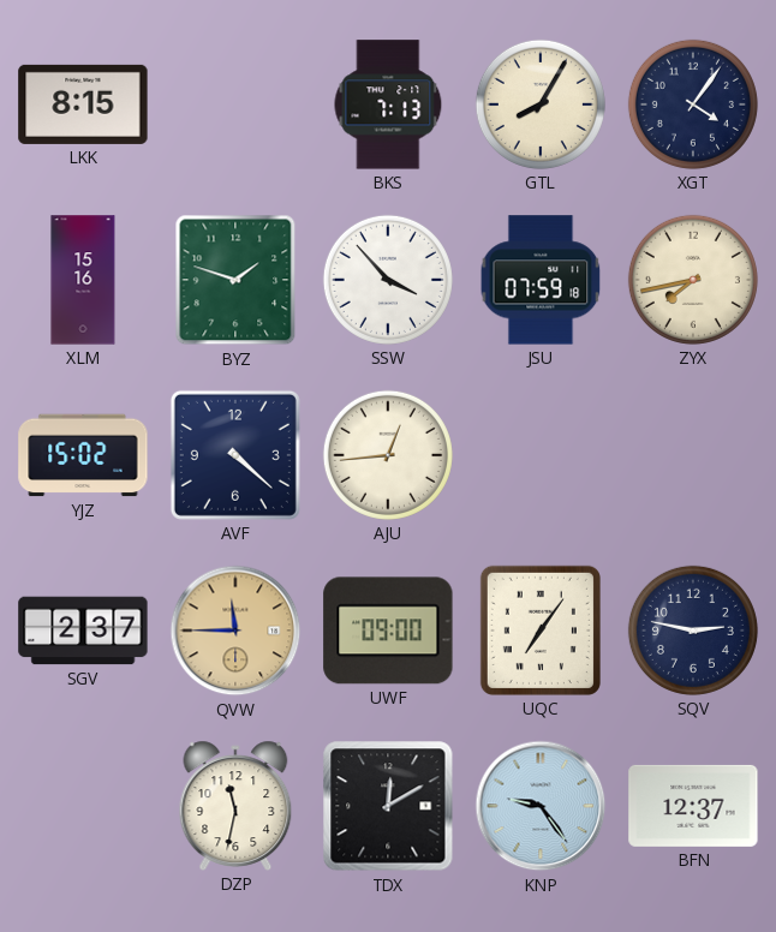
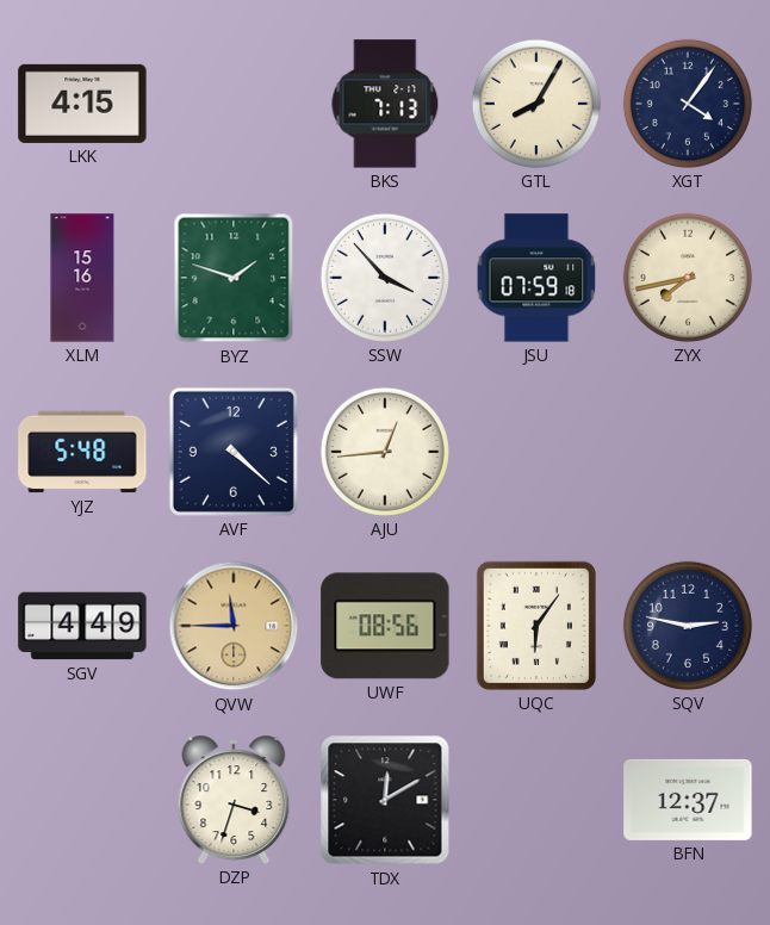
LKK: 8:15 -> 4:15 (82, 104)
YJZ: 15:02 -> 5:48 (82, 452)
SGV: 2:37 -> 4:49 (82, 626)
UWF: 09:00 -> 08:56 (385, 626)
UQC: 7:06 -> 6:06 (536, 626)
DZP: 11:32 -> 3:33 (234, 800)
KNP: 9:24 -> none (541, 806)
